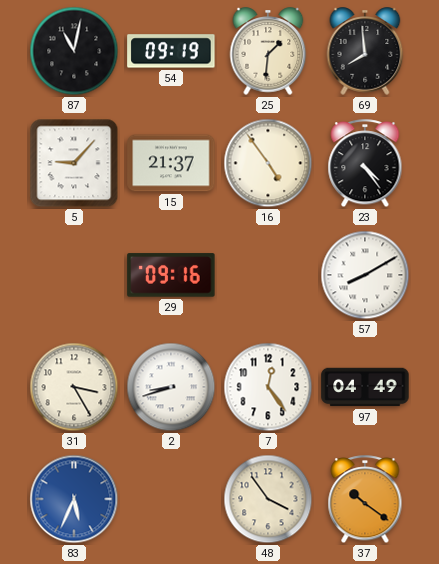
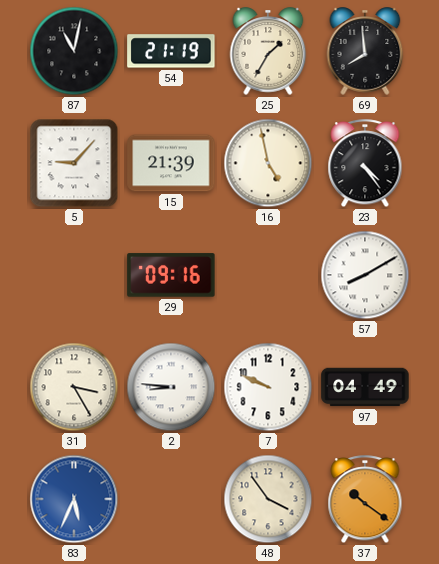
54: 09:19 -> 21:19 (171, 51)
25: 1:31 -> 1:35 (268, 51)
15: 21:37 -> 21:39 (171, 163)
16: 4:54 -> 4:58 (268, 163)
2: 8:42 -> 8:46 (171, 387)
7: 12:24 -> 9:49 (268, 387)
